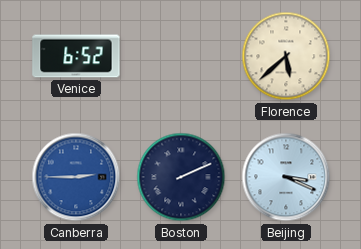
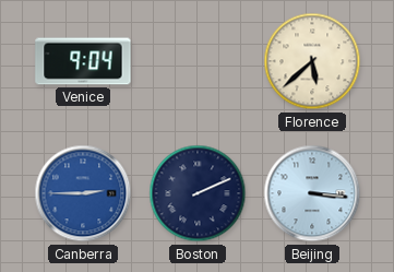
Venice: 6:52 -> 9:04 (83, 61)
Beijing: 3:19 -> 3:16 (312, 193)
